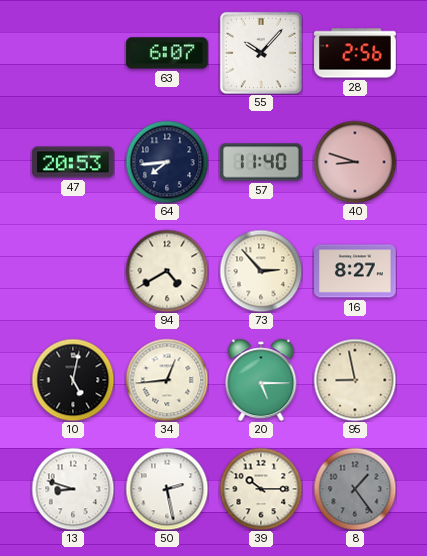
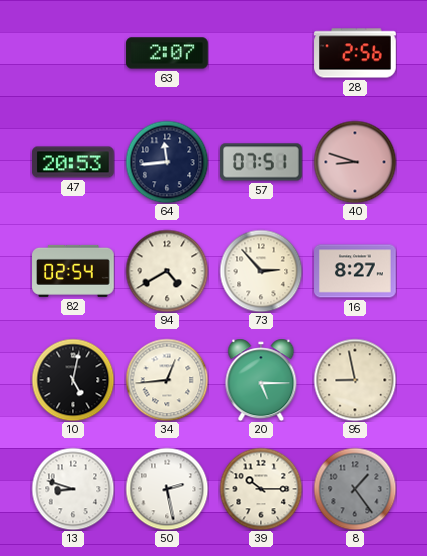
63: 6:07 -> 2:07 (167, 53)
55: 10:07 -> none (261, 53)
64: 7:44 -> 11:44 (167, 162)
57: 11:40 -> 07:51 (261, 162)
82: none -> 02:54 (73, 271)
